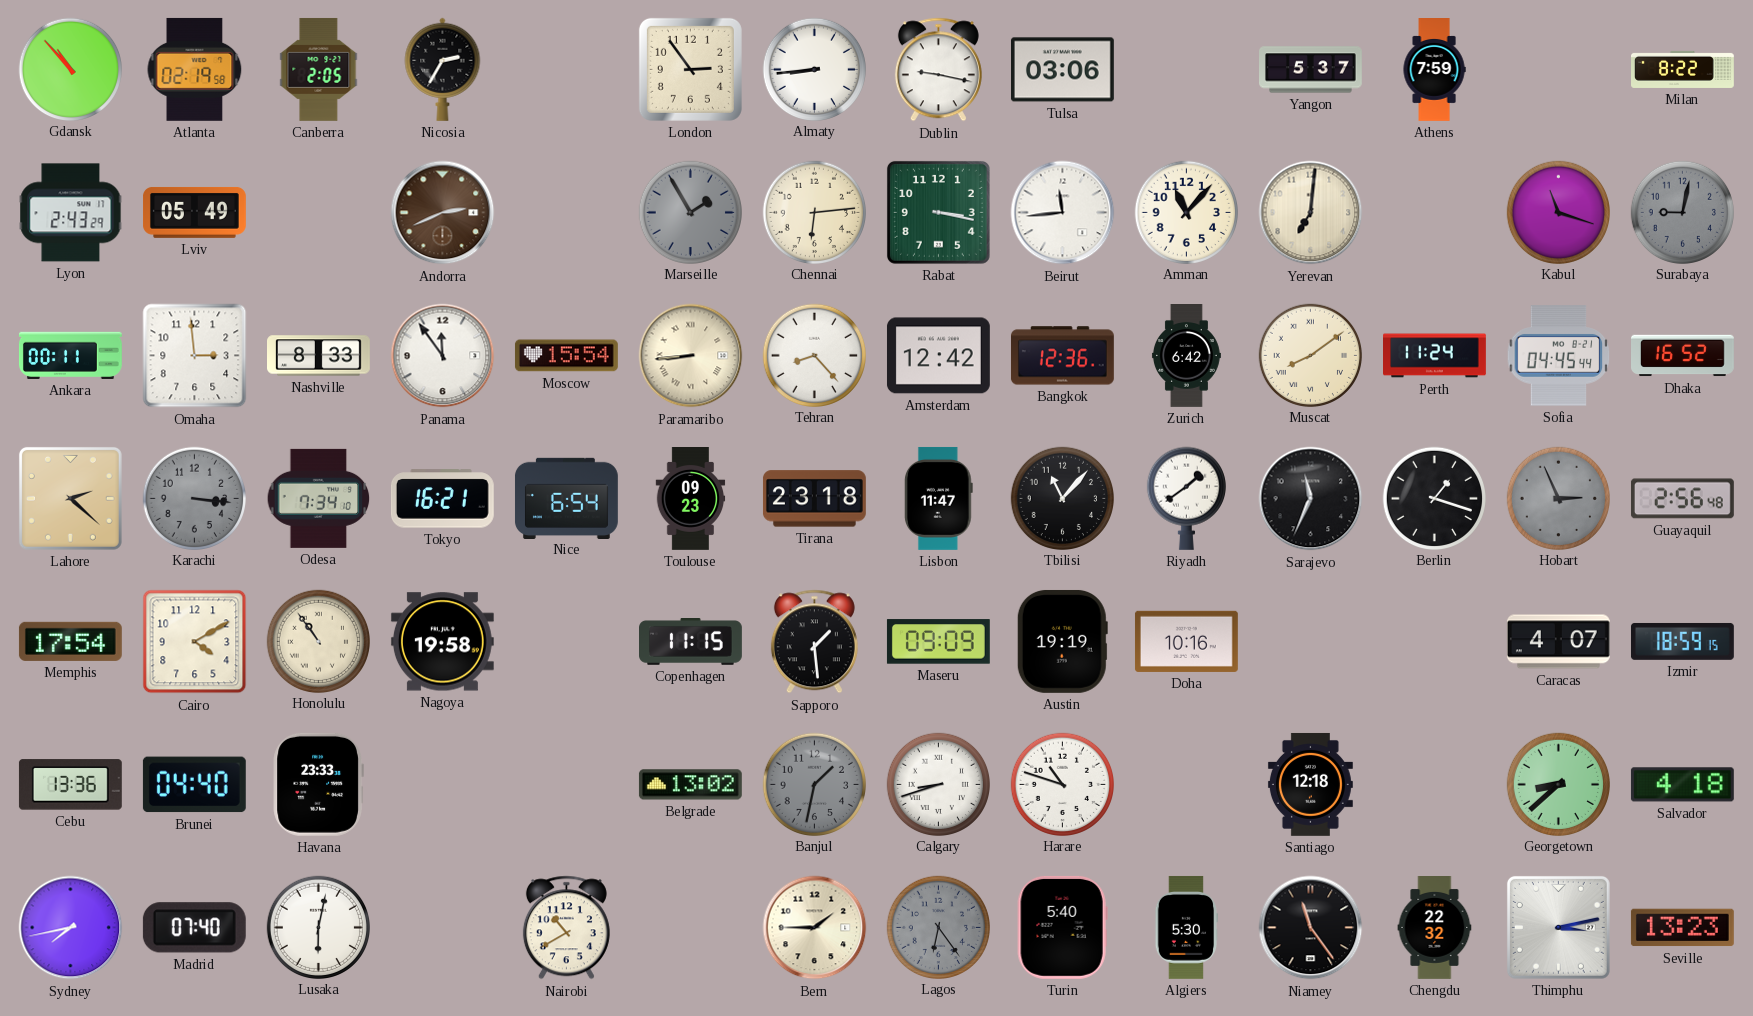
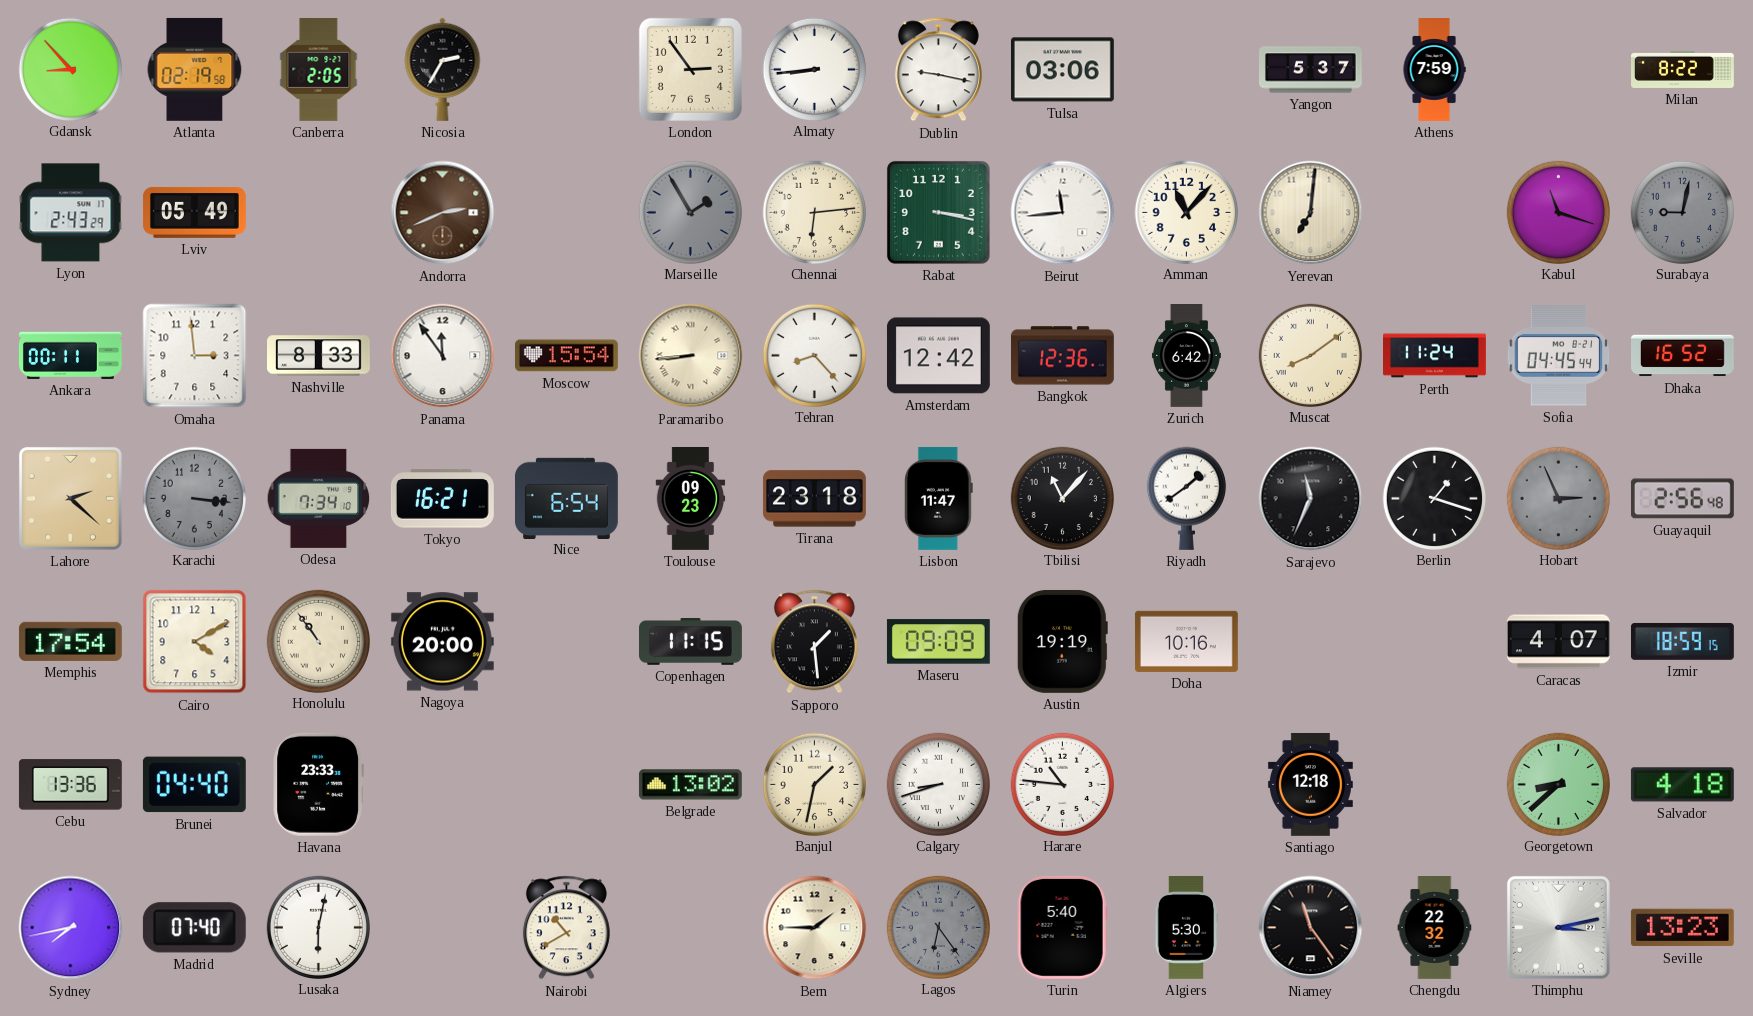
Gdansk: 10:53 -> 8:53 (70, 69)
Nagoya: 19:58 -> 20:00 (442, 642)
Banjul dial: grey -> cream (814, 784)
Harare: 10:48 -> 10:46 (1062, 784)
